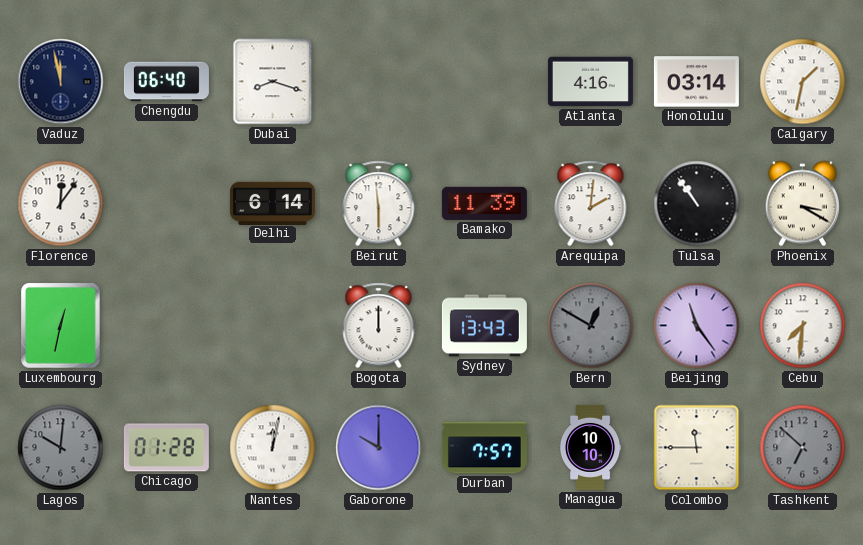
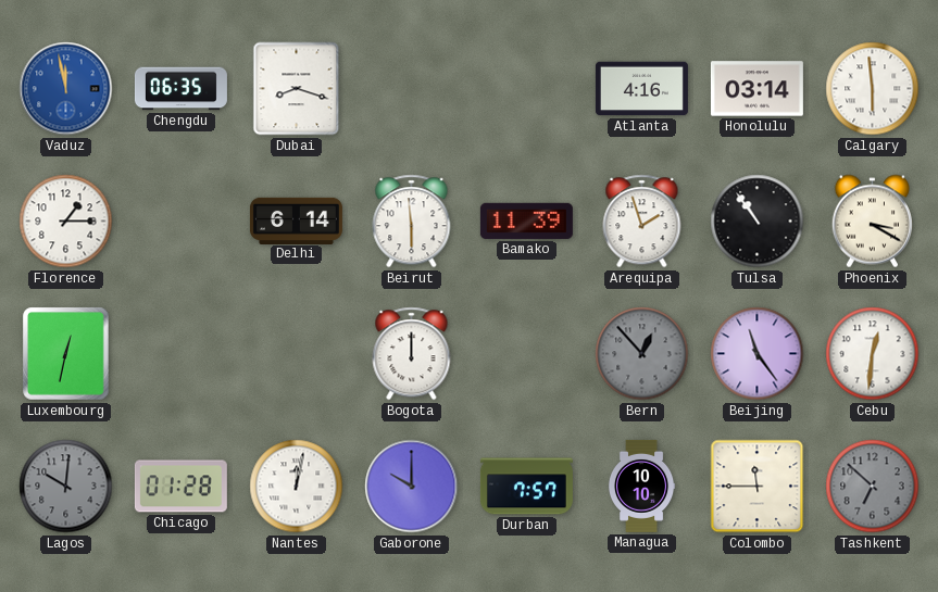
Vaduz dial: navy -> blue (66, 89)
Chengdu: 06:40 -> 06:35 (180, 89)
Calgary: 1:32 -> 5:59 (873, 89)
Florence: 12:06 -> 1:15 (66, 222)
Arequipa: 2:01 -> 1:57 (642, 222)
Sydney: 13:43 -> none (484, 326)
Bern: 12:50 -> 12:53 (642, 354)
Cebu: 7:31 -> 12:31 (873, 354)
